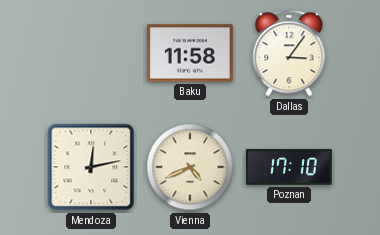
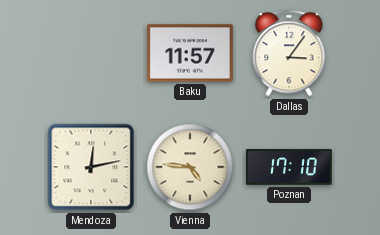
Baku: 11:58 -> 11:57 (190, 53)
Vienna: 4:41 -> 4:46 (190, 167)
